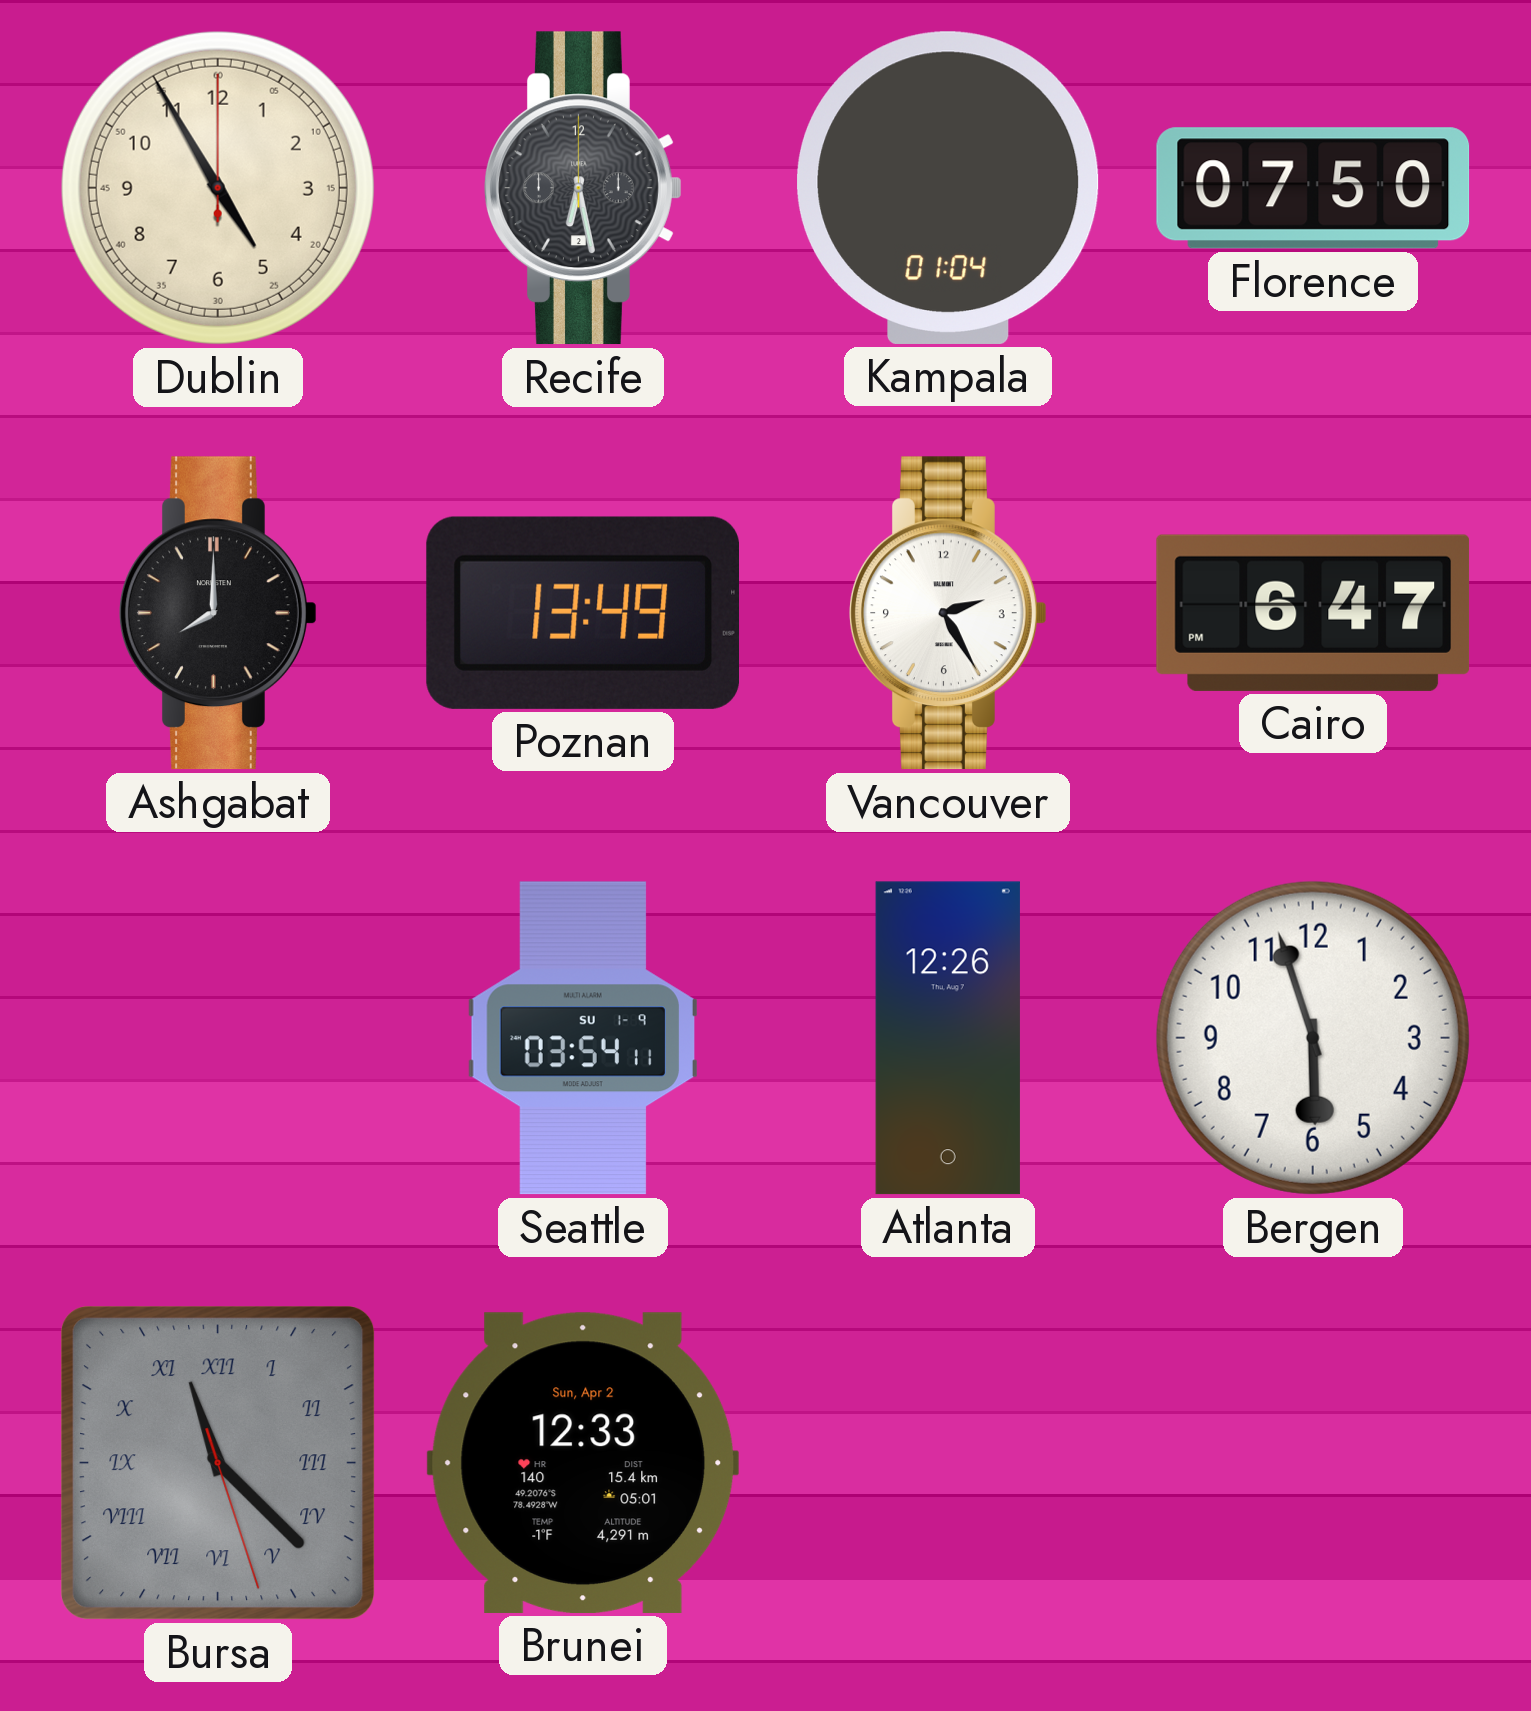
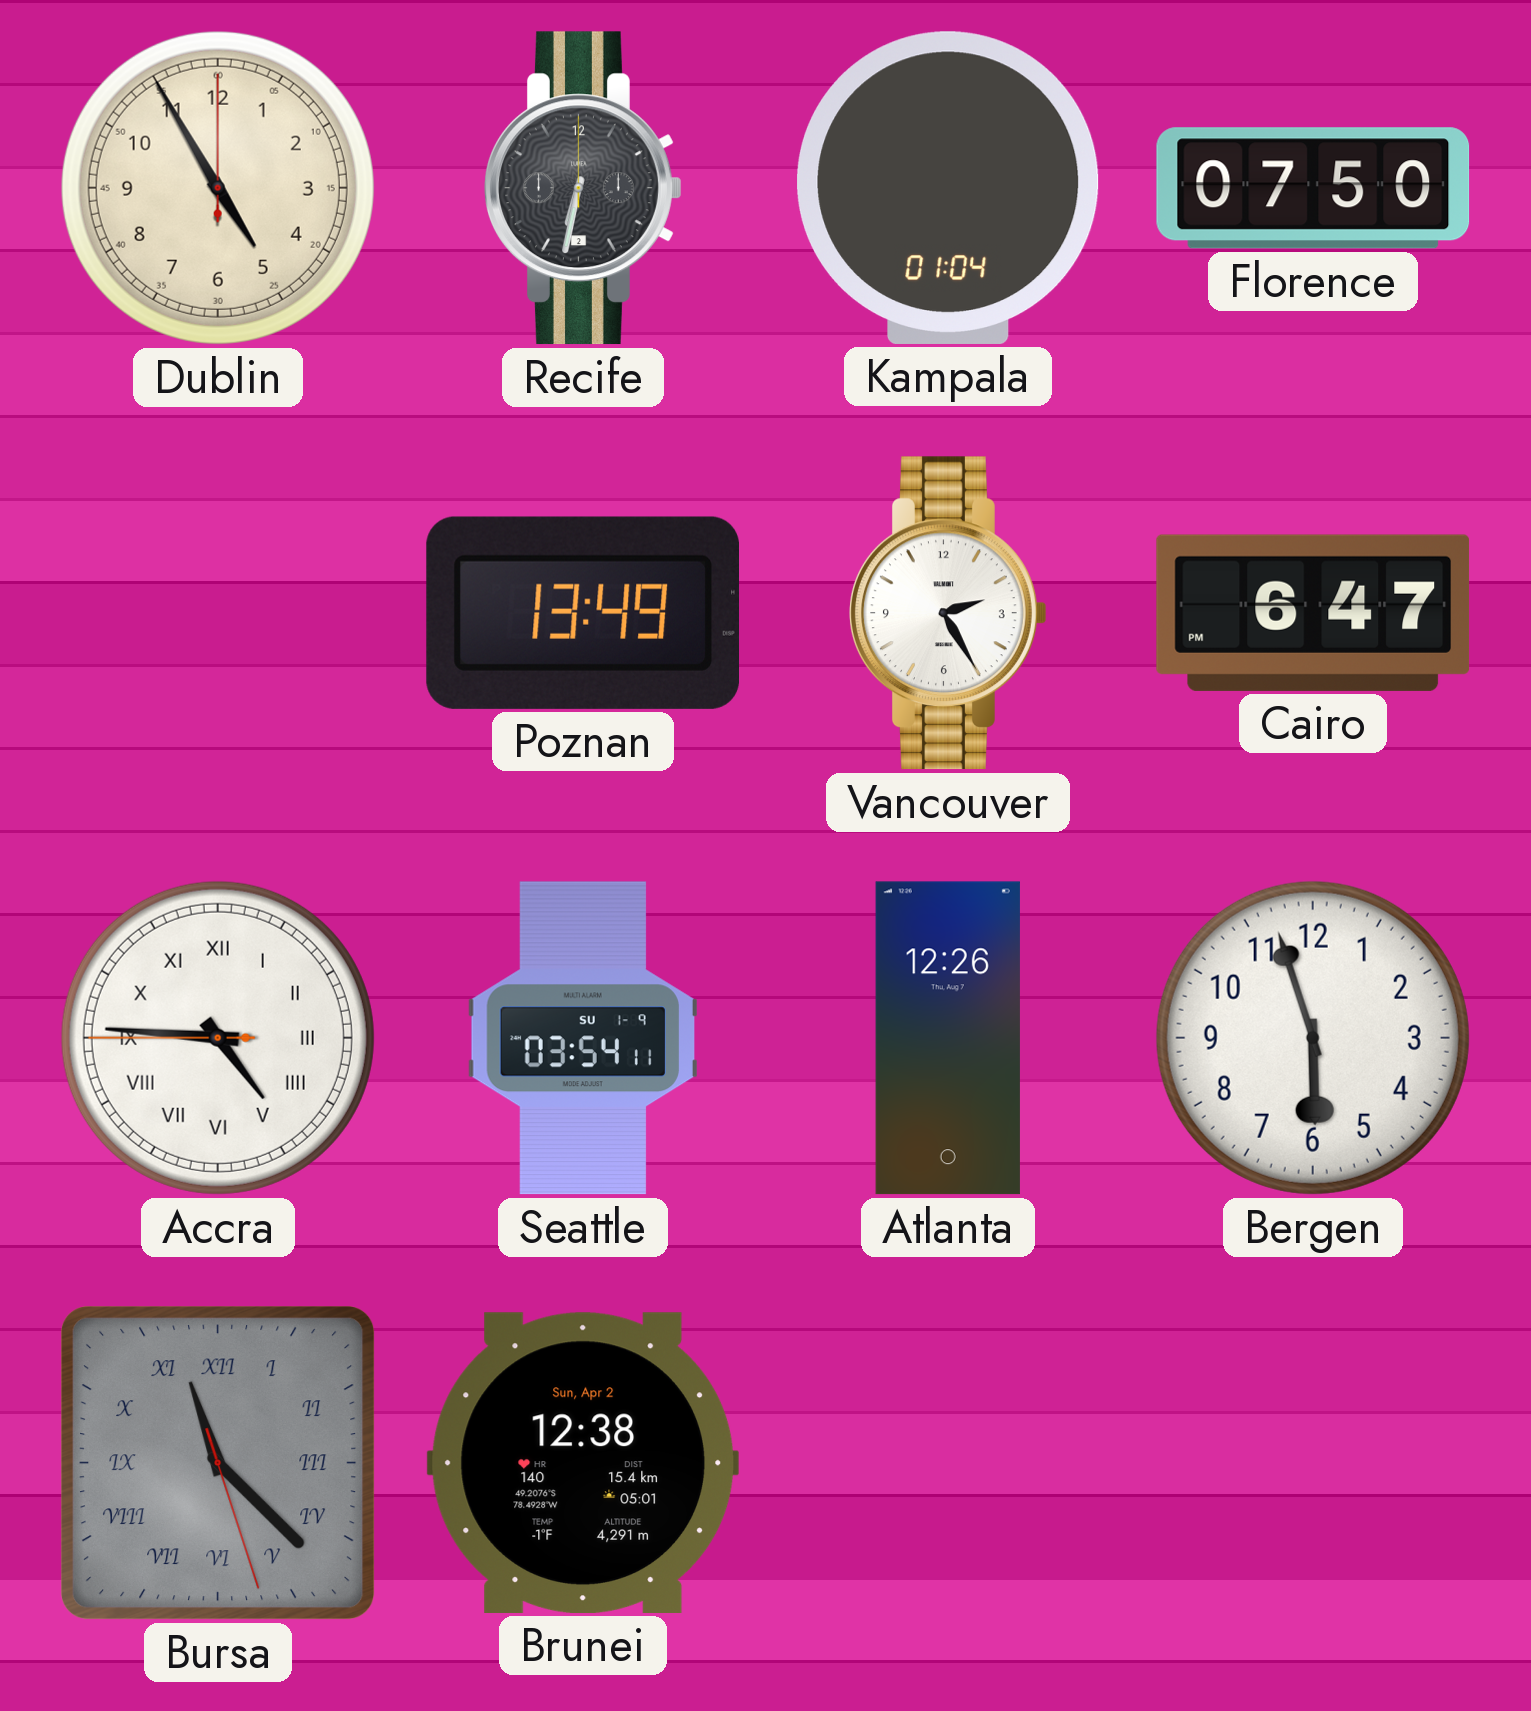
Recife: 6:28 -> 6:32 (584, 188)
Ashgabat: 8:00 -> none (219, 613)
Accra: none -> 4:45 (218, 1038)
Brunei: 12:33 -> 12:38 (583, 1463)
